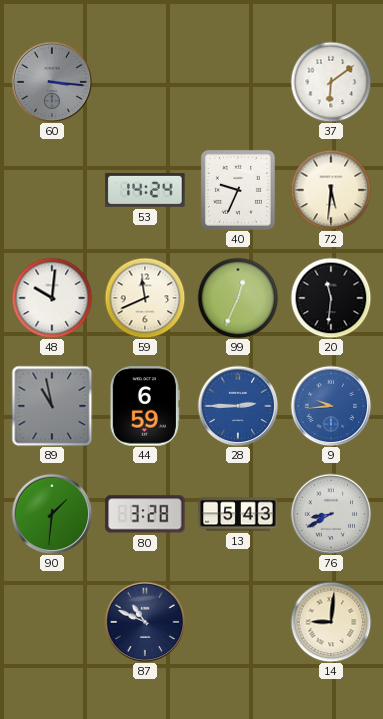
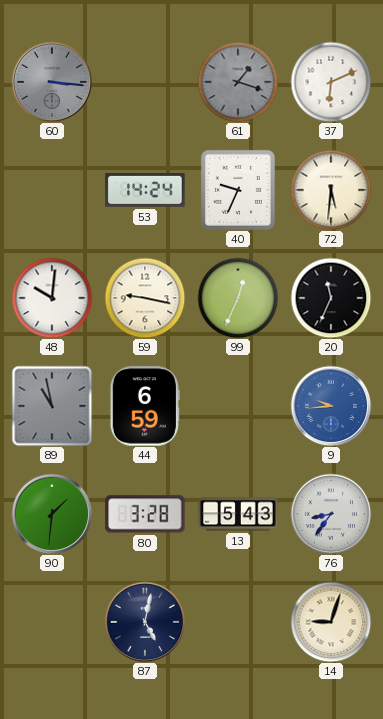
61: none -> 1:18 (238, 82)
37: 6:09 -> 6:11 (331, 82)
59: 11:41 -> 9:17 (145, 298)
20: 11:31 -> 11:34 (331, 298)
28: 2:45 -> none (238, 406)
76: 8:40 -> 8:36 (331, 514)
87: 10:49 -> 5:02 (145, 622)
14: 9:01 -> 9:03 (331, 622)
